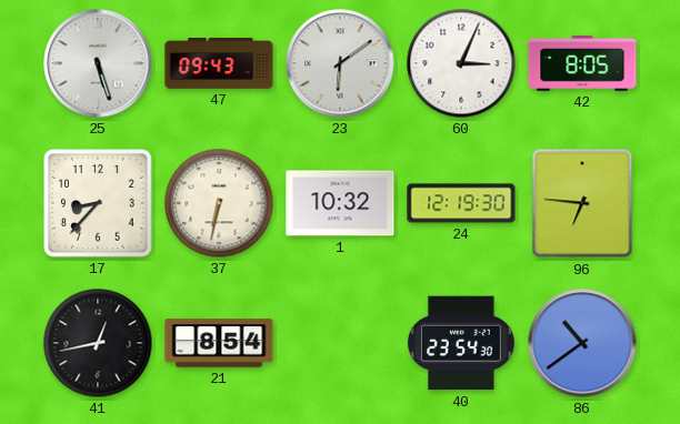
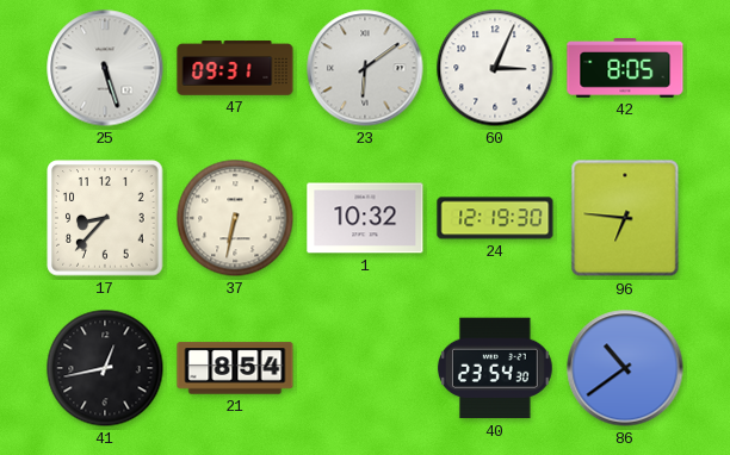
47: 09:43 -> 09:31 (235, 68)
